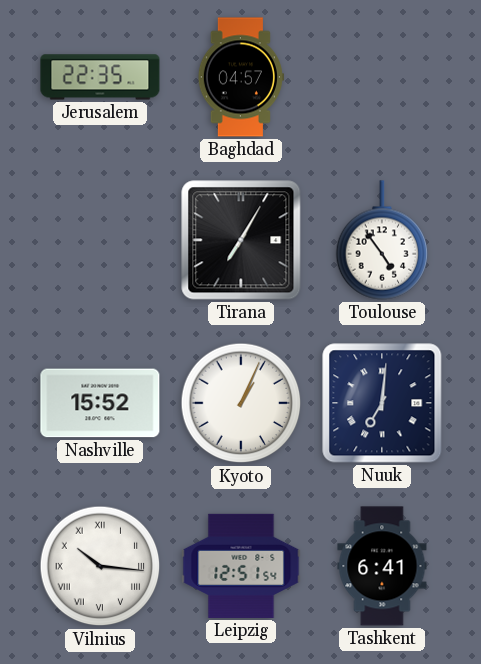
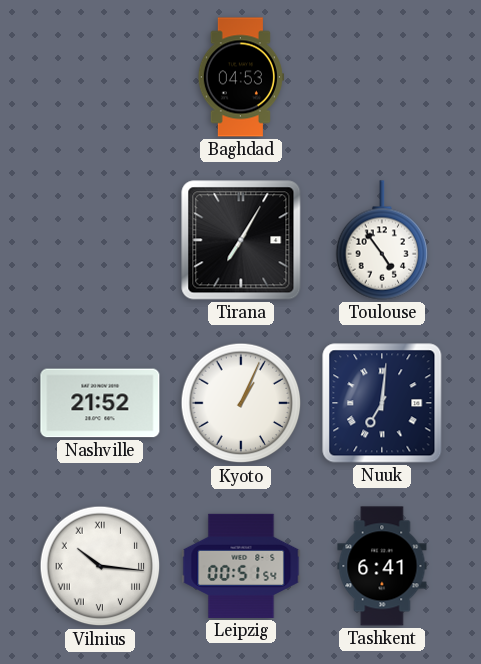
Jerusalem: 22:35 -> none (100, 77)
Baghdad: 04:57 -> 04:53 (241, 77)
Nashville: 15:52 -> 21:52 (100, 403)
Leipzig: 12:51 -> 00:51 (241, 566)
